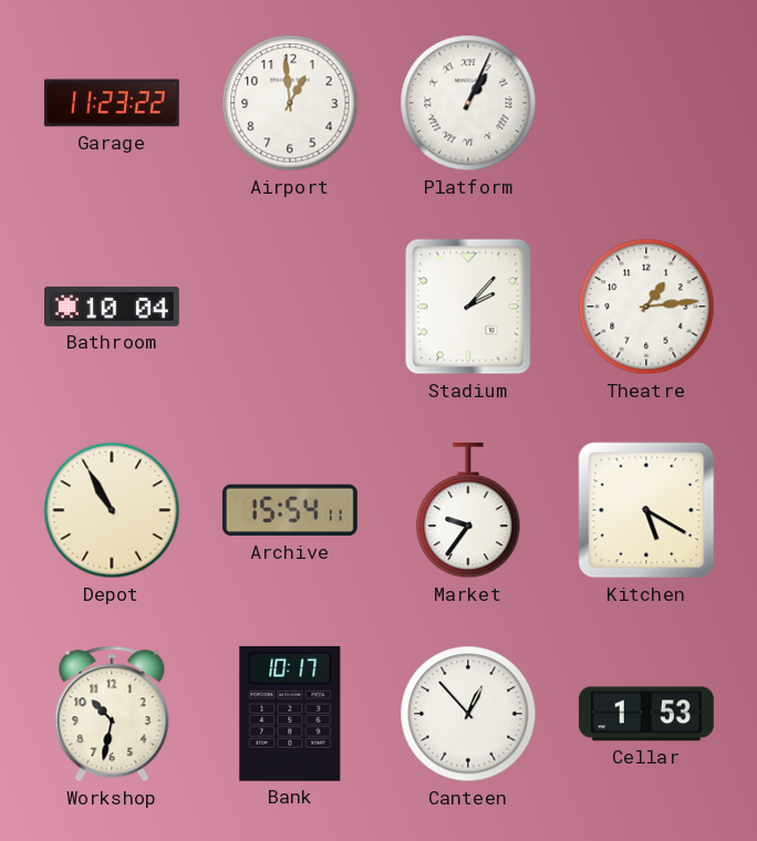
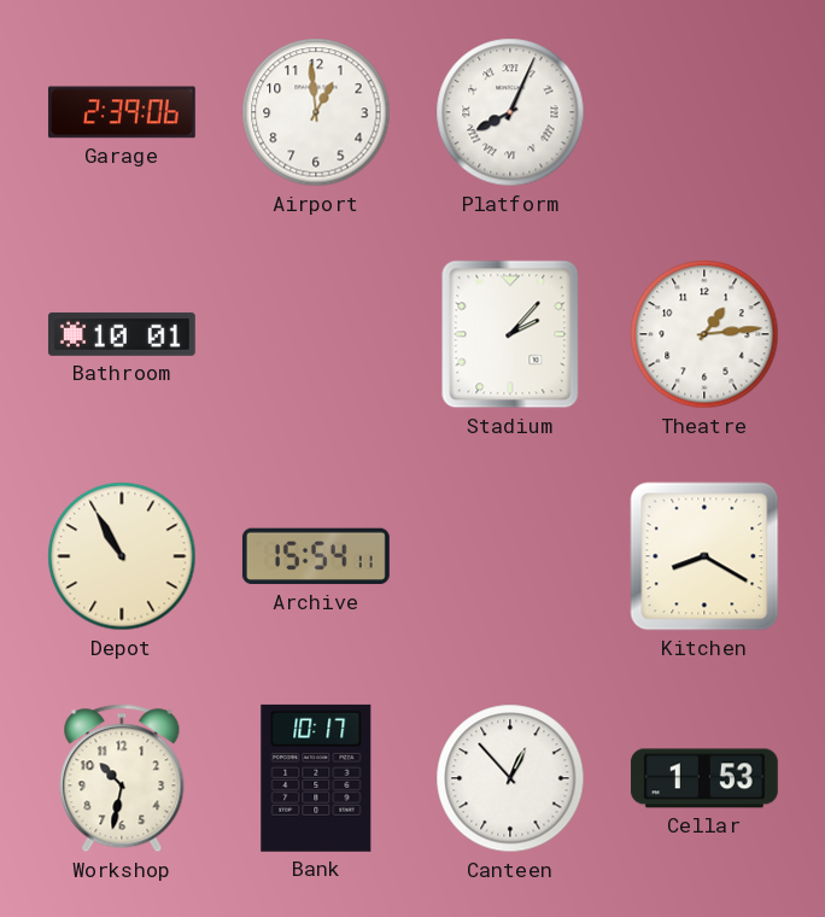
Garage: 11:23 -> 2:39 (122, 112)
Platform: 1:04 -> 8:04 (510, 112)
Bathroom: 10:04 -> 10:01 (122, 334)
Market: 9:36 -> none (468, 510)
Kitchen: 5:20 -> 8:20 (704, 556)
